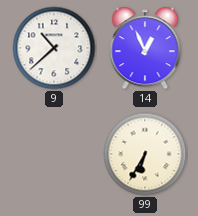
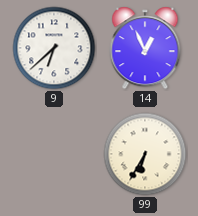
9: 10:38 -> 6:38 (54, 48)
